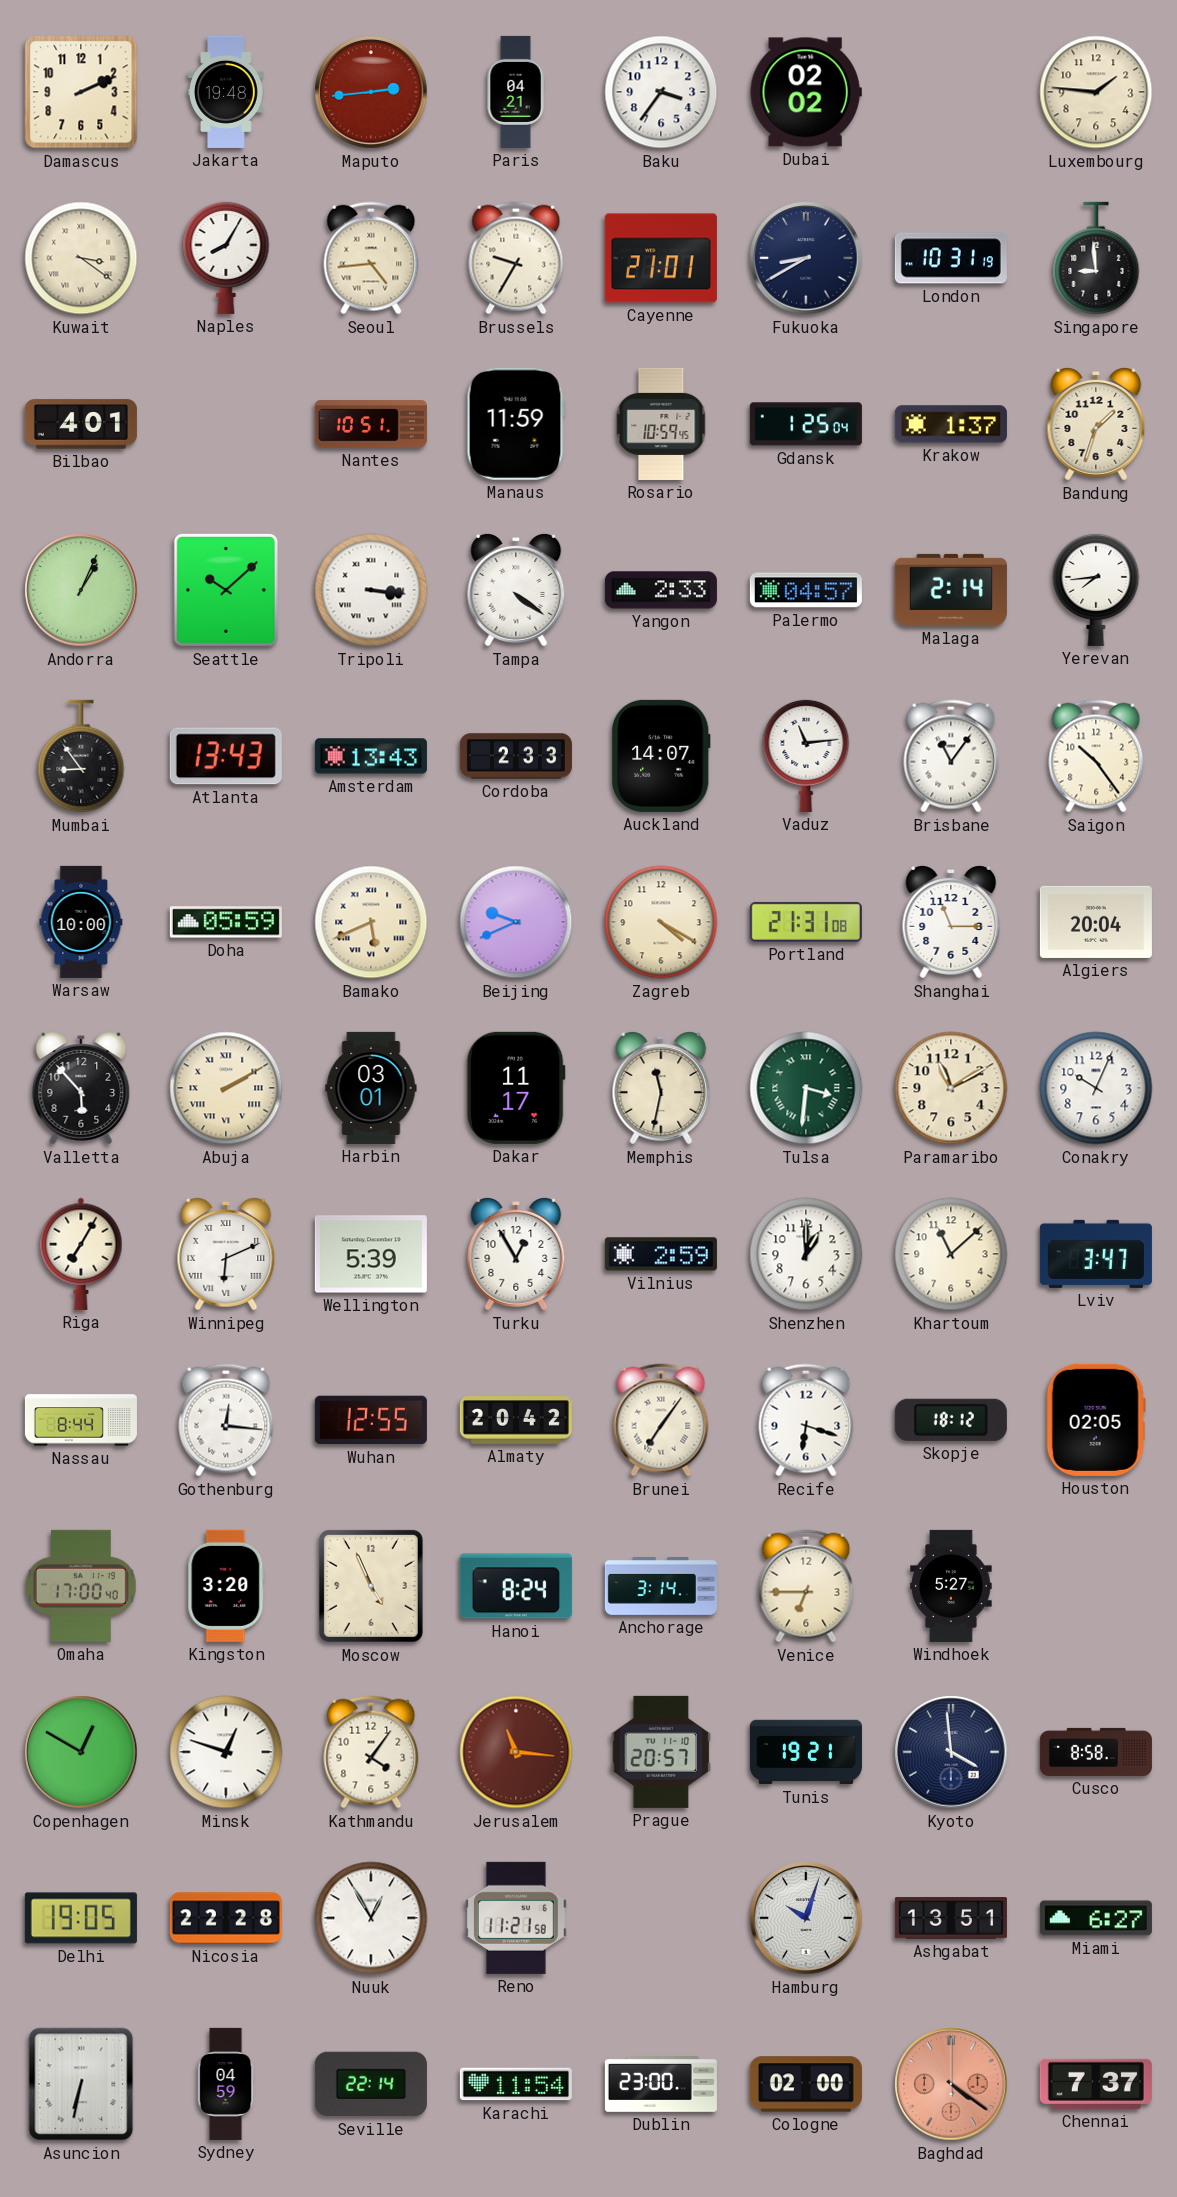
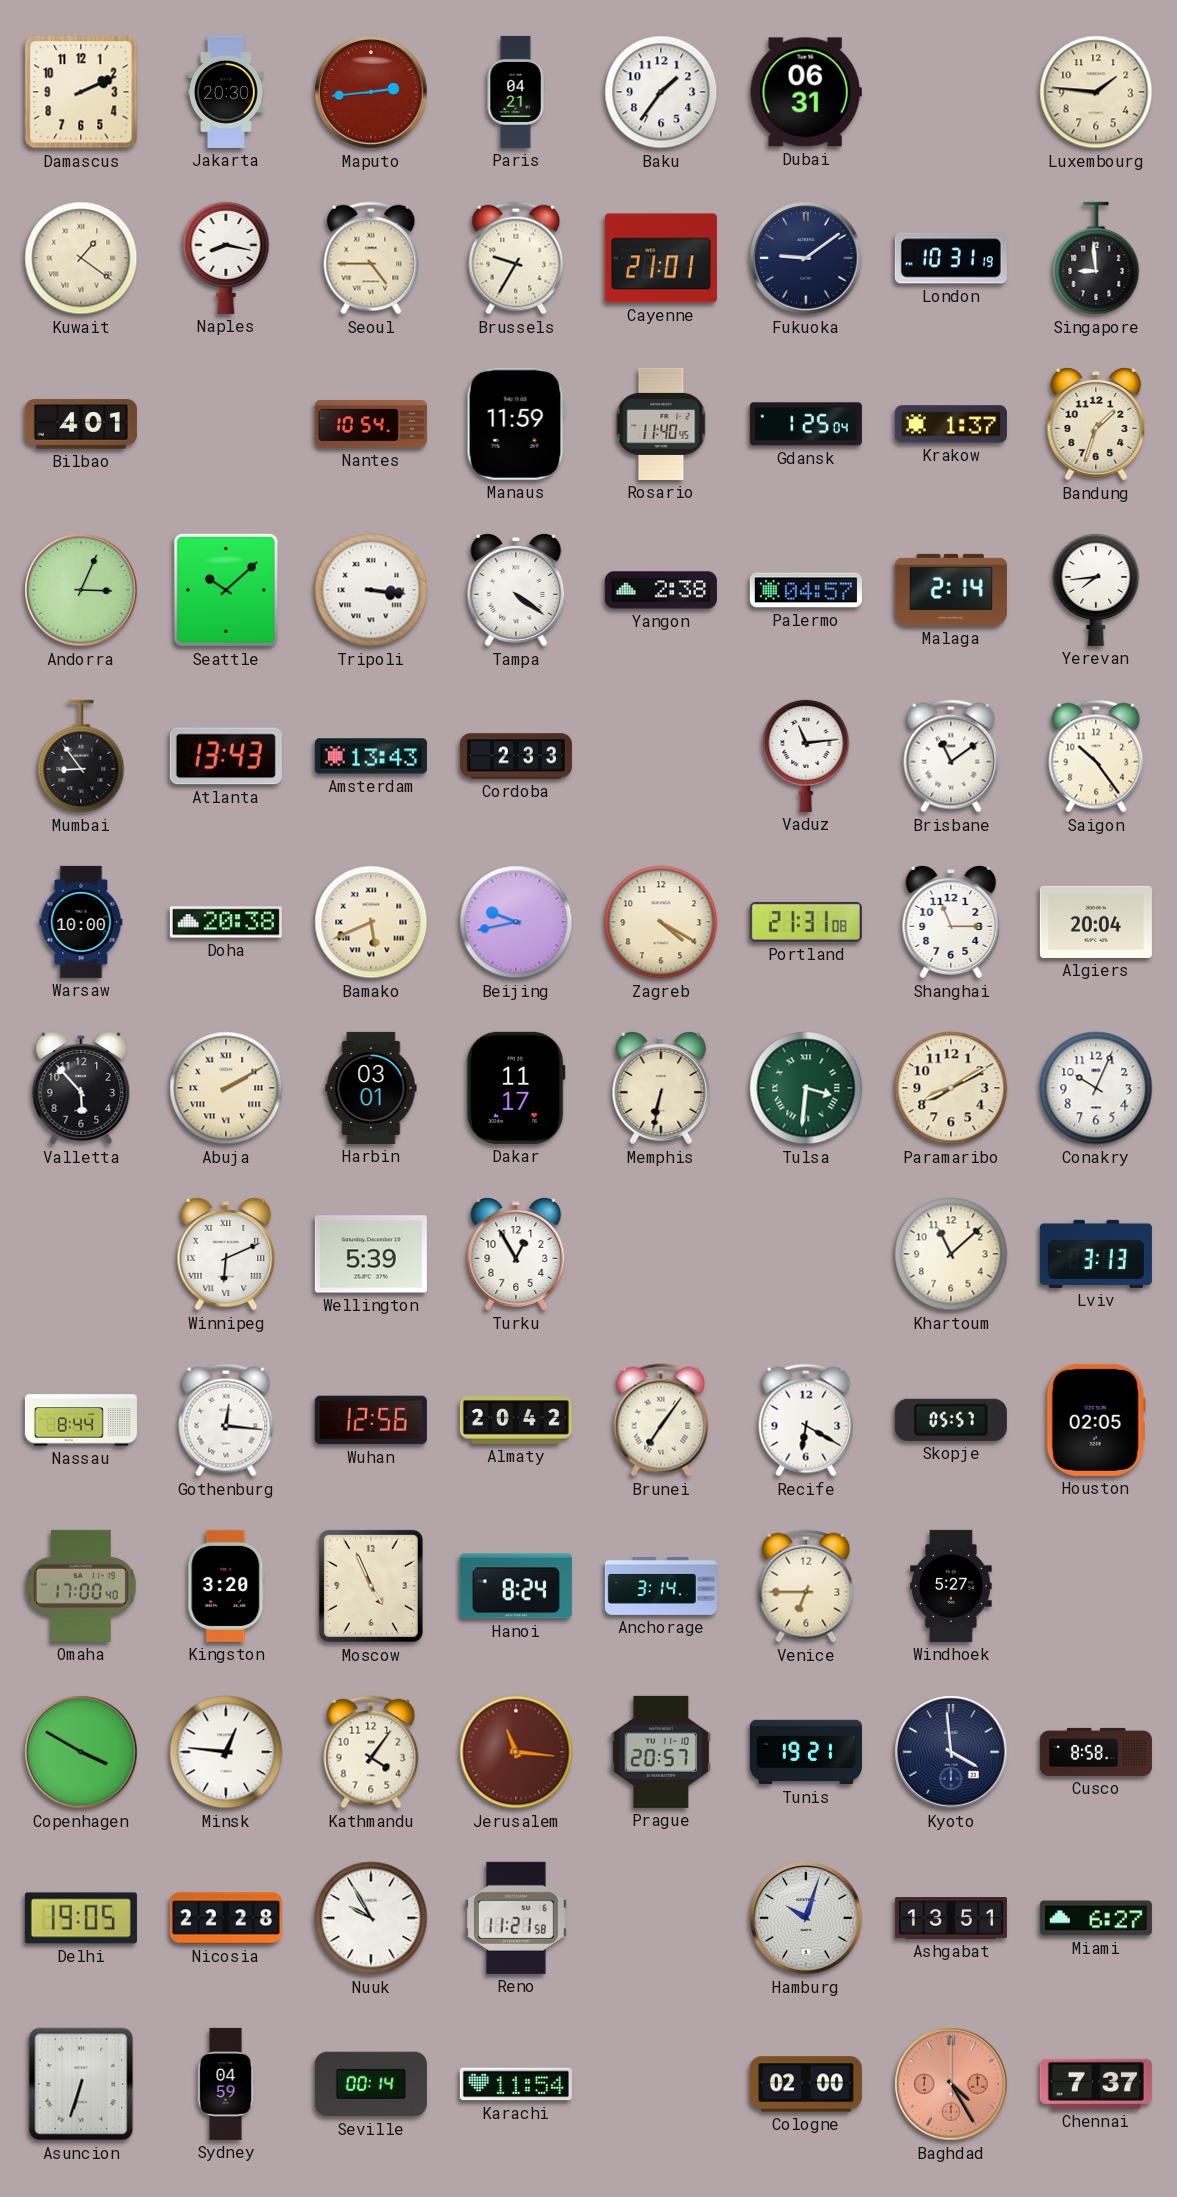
Jakarta: 19:48 -> 20:30 (227, 92)
Baku: 3:36 -> 1:36 (661, 92)
Dubai: 02:02 -> 06:31 (806, 92)
Kuwait: 3:21 -> 1:21 (81, 258)
Naples: 8:05 -> 8:17 (226, 257)
Seoul: 4:44 -> 4:45 (371, 258)
Fukuoka: 8:40 -> 9:09 (806, 258)
Nantes: 10:51 -> 10:54 (371, 424)
Rosario: 10:59 -> 11:40 (661, 424)
Andorra: 1:04 -> 3:04 (81, 590)
Yangon: 2:33 -> 2:38 (661, 590)
Auckland: 14:07 -> none (661, 756)
Brisbane: 11:06 -> 11:09 (951, 756)
Doha: 05:59 -> 20:38 (226, 922)
Beijing: 9:41 -> 9:43 (516, 922)
Memphis: 11:32 -> 6:32 (661, 1089)
Paramaribo: 11:10 -> 8:10 (951, 1088)
Riga: 7:05 -> none (81, 1254)
Vilnius: 2:59 -> none (661, 1254)
Shenzhen: 1:00 -> none (806, 1254)
Lviv: 3:47 -> 3:13 (1096, 1254)
Wuhan: 12:55 -> 12:56 (371, 1420)
Recife: 6:18 -> 6:20 (806, 1420)
Skopje: 18:12 -> 05:57 (951, 1420)
Copenhagen: 12:50 -> 3:50 (81, 1752)
Minsk: 12:48 -> 12:46 (226, 1752)
Nuuk: 12:55 -> 9:55 (371, 1918)
Asuncion: 6:32 -> 6:33 (81, 2084)
Seville: 22:14 -> 00:14 (371, 2084)
Dublin: 23:00 -> none (661, 2085)
Baghdad: 4:21 -> 4:25 (951, 2084)
